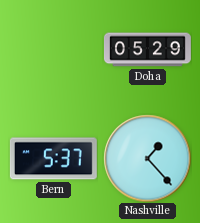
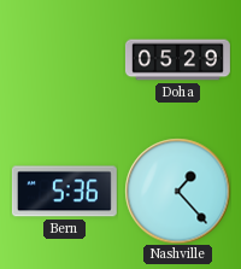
Bern: 5:37 -> 5:36 (64, 192)
